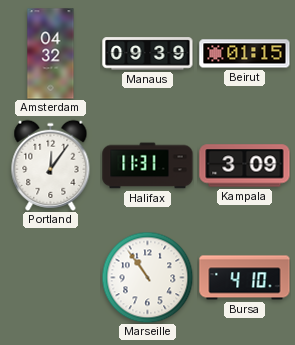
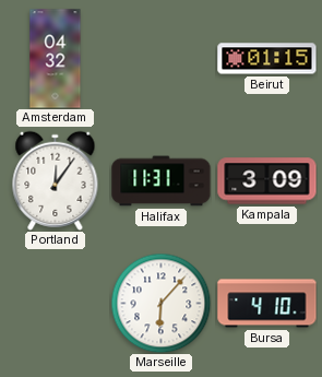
Manaus: 09:39 -> none (148, 54)
Marseille: 10:54 -> 6:07 (160, 303)
